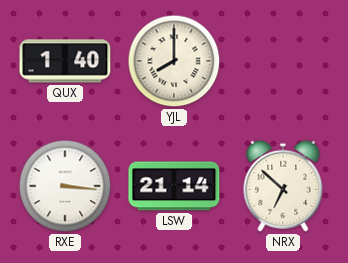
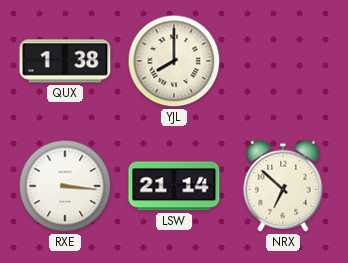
QUX: 1:40 -> 1:38 (65, 61)
